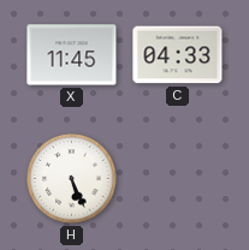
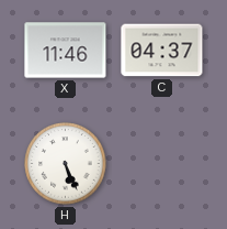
X: 11:45 -> 11:46 (66, 51)
C: 04:33 -> 04:37 (162, 51)
